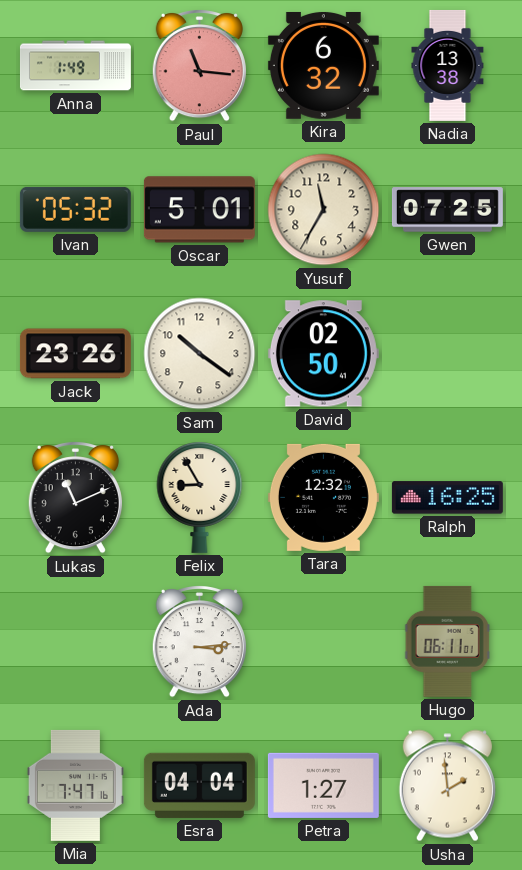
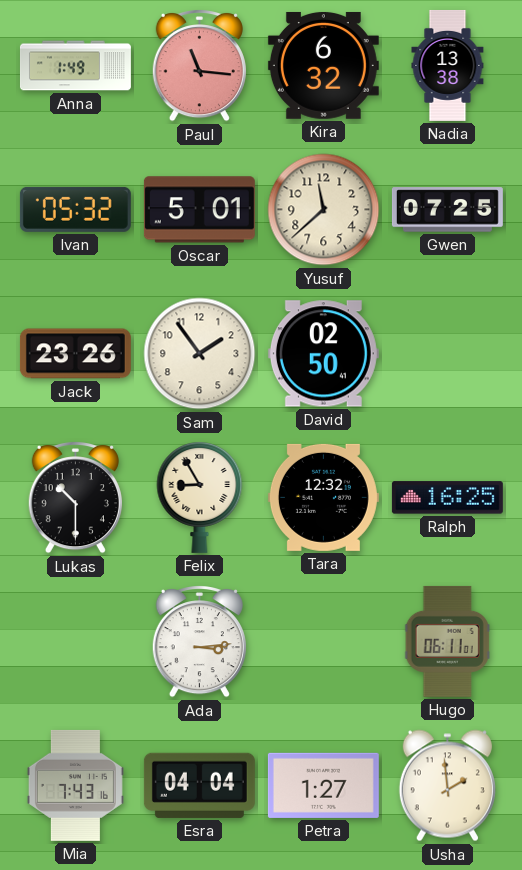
Yusuf: 11:35 -> 11:38 (324, 210)
Sam: 10:21 -> 1:54 (200, 354)
Lukas: 11:11 -> 10:30 (75, 498)
Mia: 7:47 -> 7:43 (75, 785)
